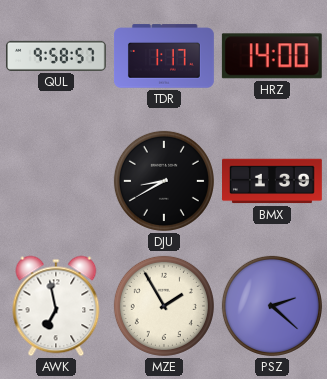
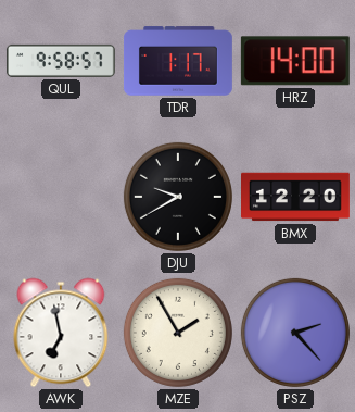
DJU: 8:40 -> 9:40 (178, 197)
BMX: 1:39 -> 12:20 (296, 197)
PSZ: 2:22 -> 2:23 (295, 333)
